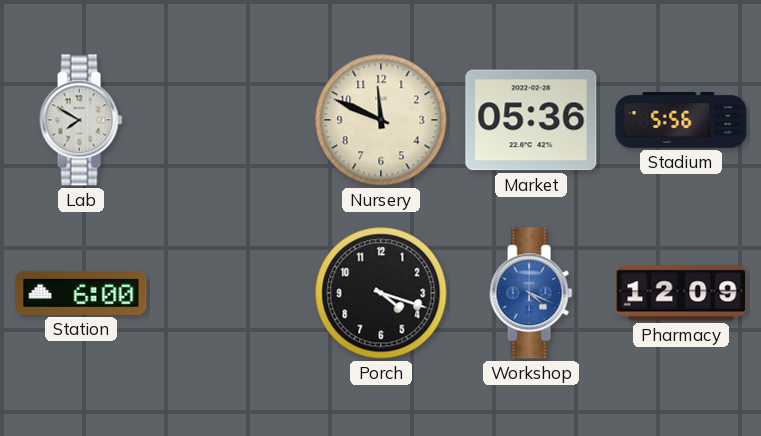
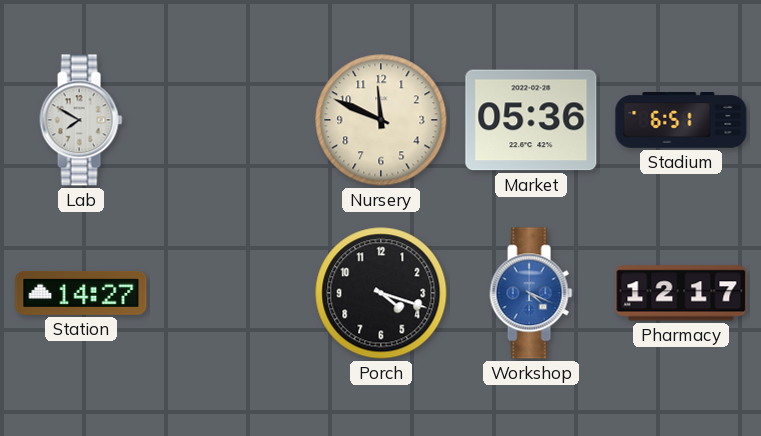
Stadium: 5:56 -> 6:51 (681, 121)
Station: 6:00 -> 14:27 (81, 293)
Pharmacy: 12:09 -> 12:17 (681, 293)
